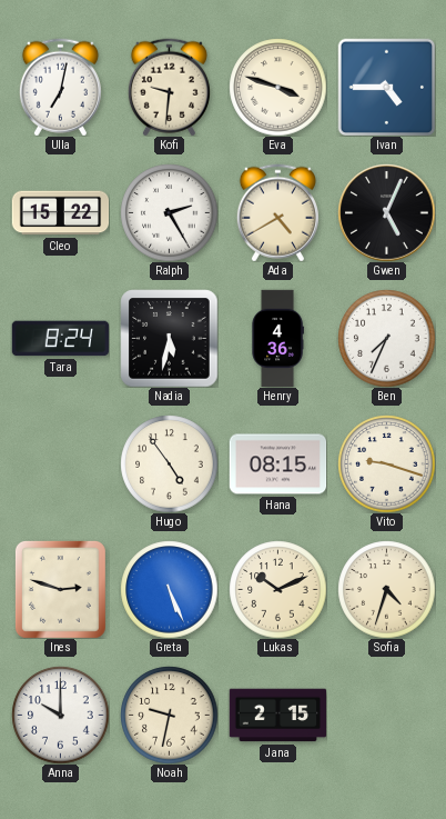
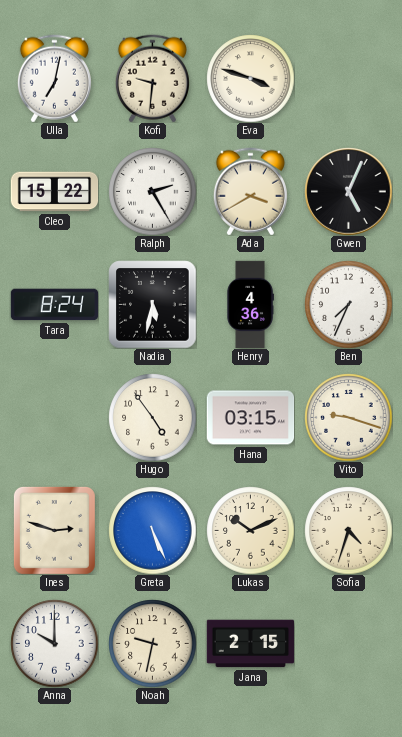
Ivan: 4:45 -> none (386, 87)
Ada: 4:40 -> 3:40 (250, 191)
Hana: 08:15 -> 03:15 (250, 418)
